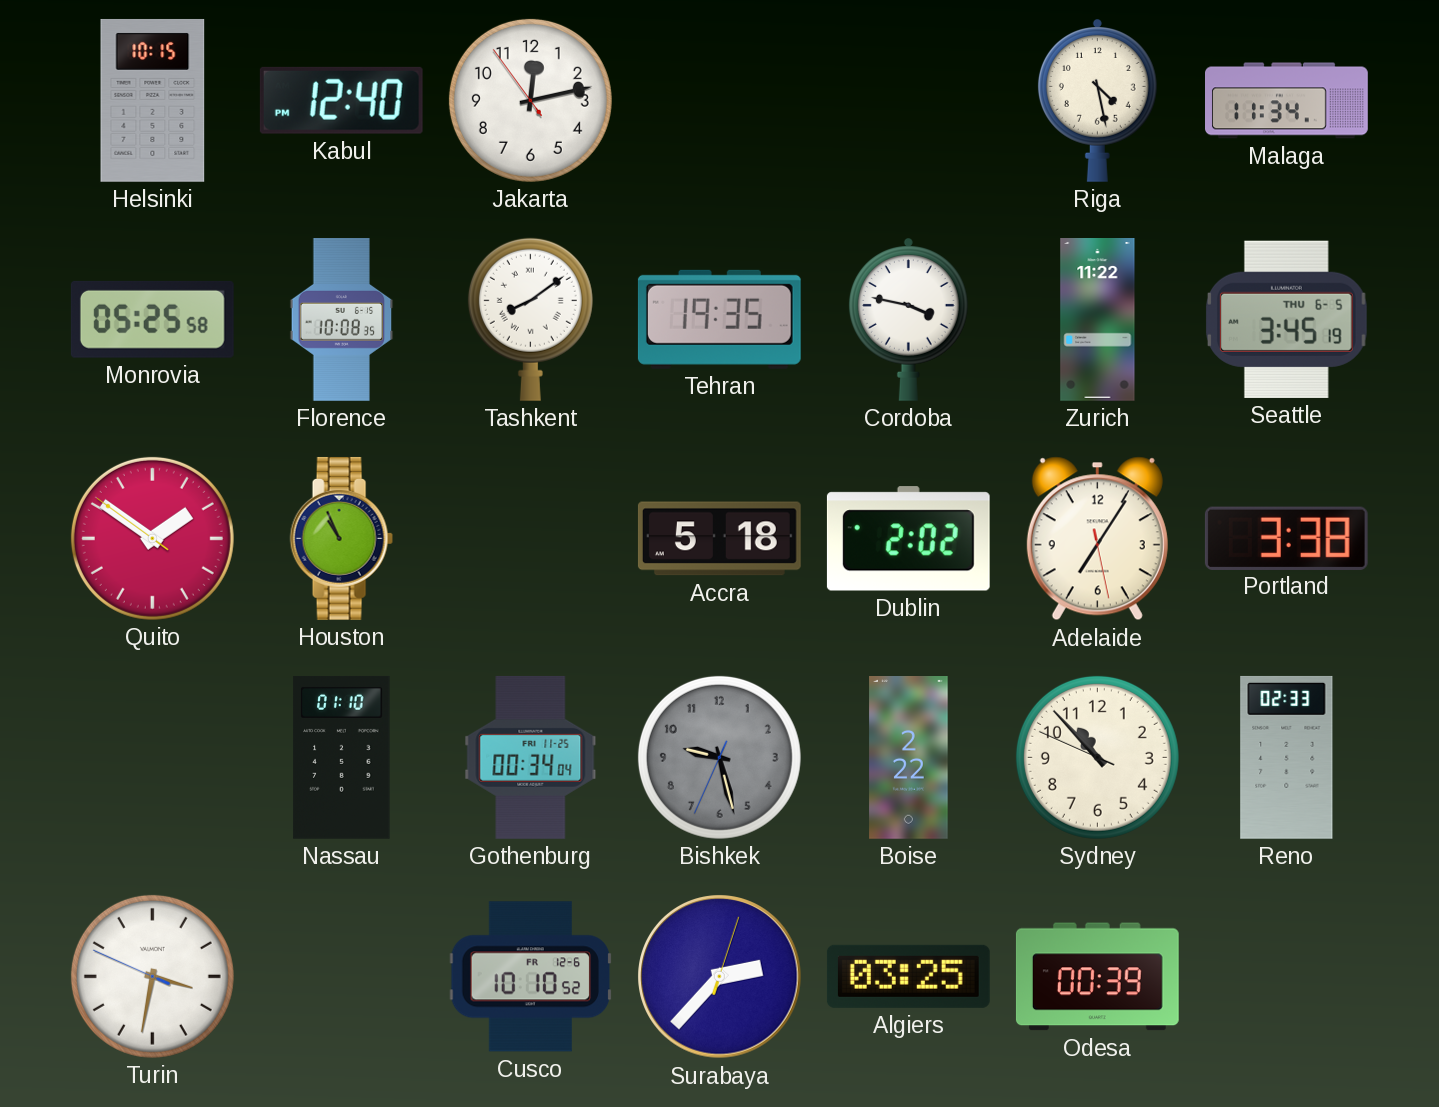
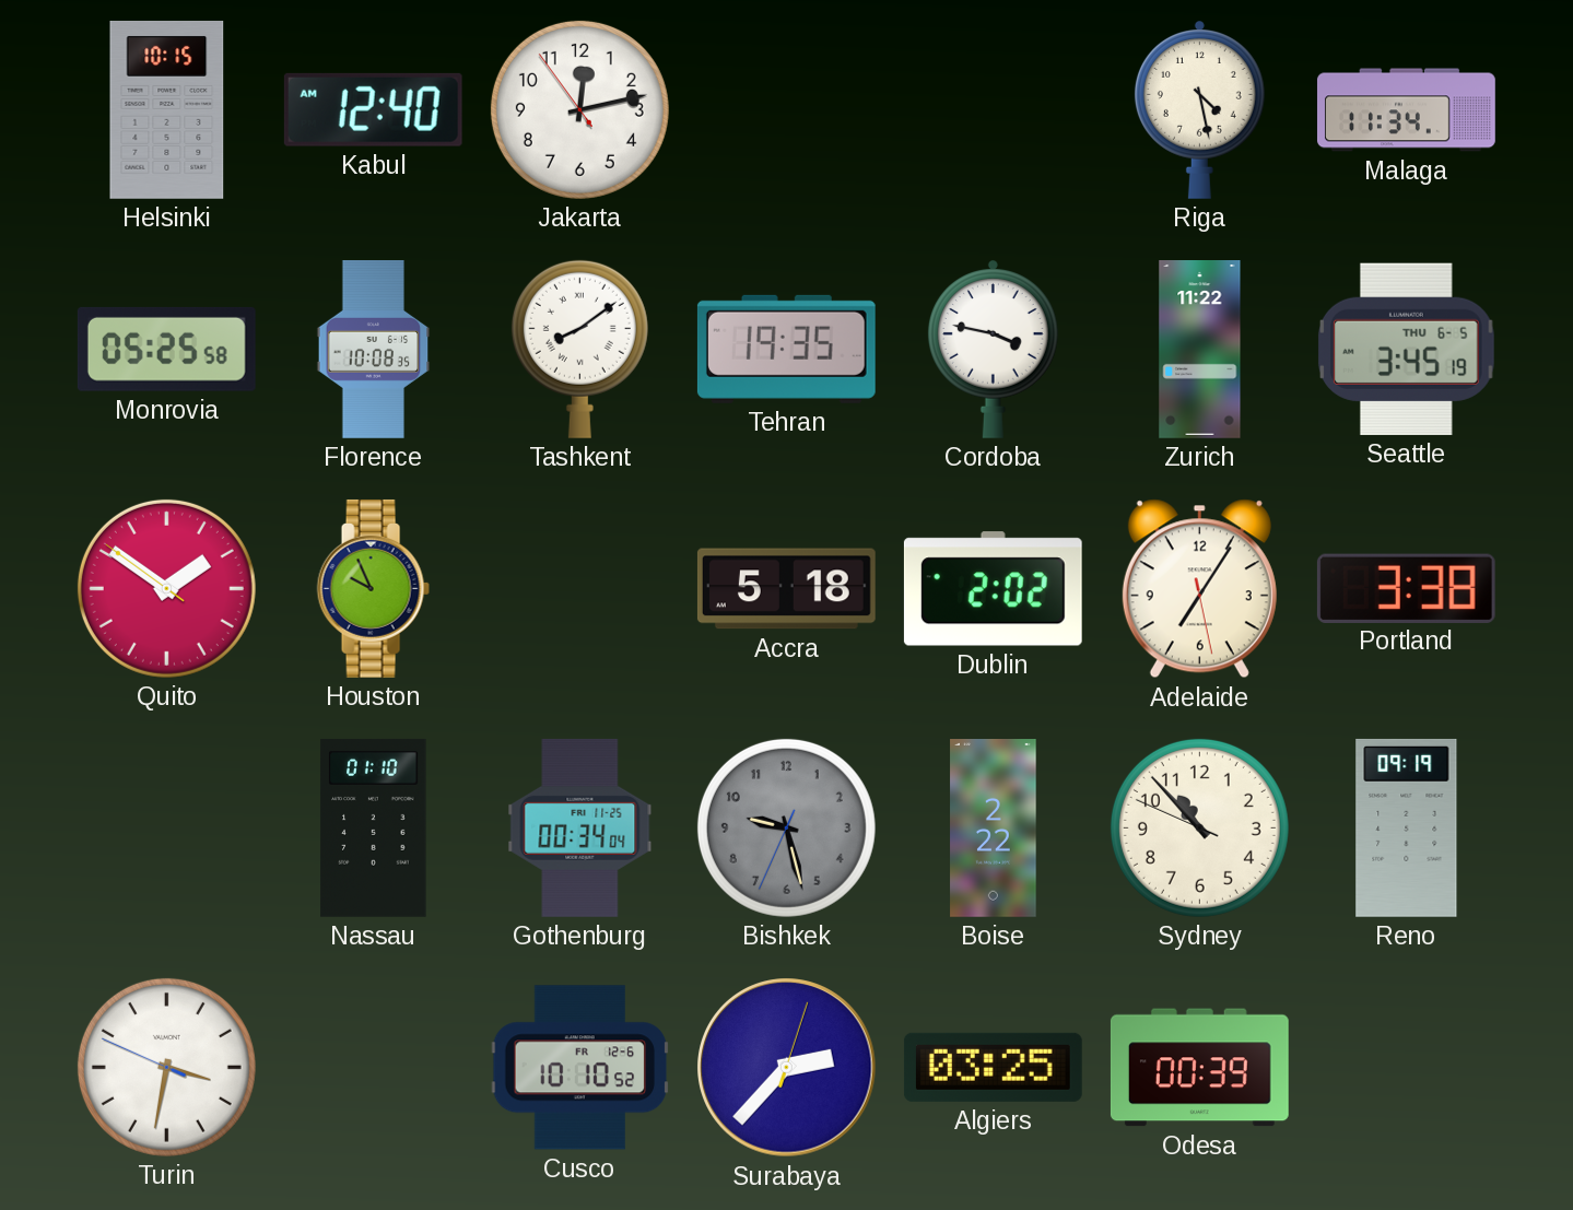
Kabul: 12:40 PM -> 12:40 AM (373, 109)
Houston: 10:56 -> 9:56 (373, 588)
Reno: 02:33 -> 09:19 (1407, 827)
